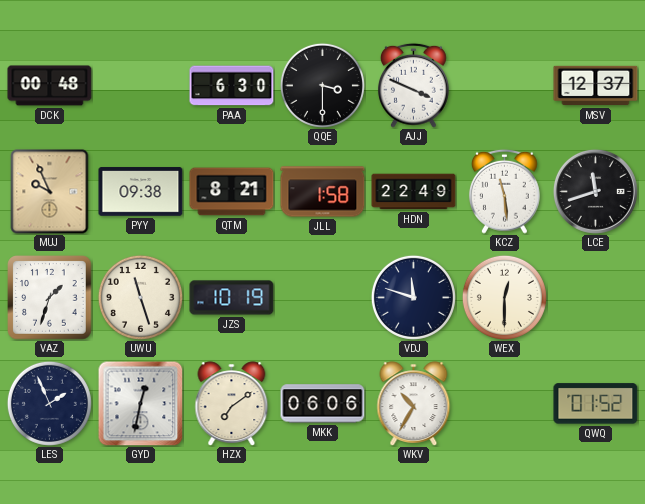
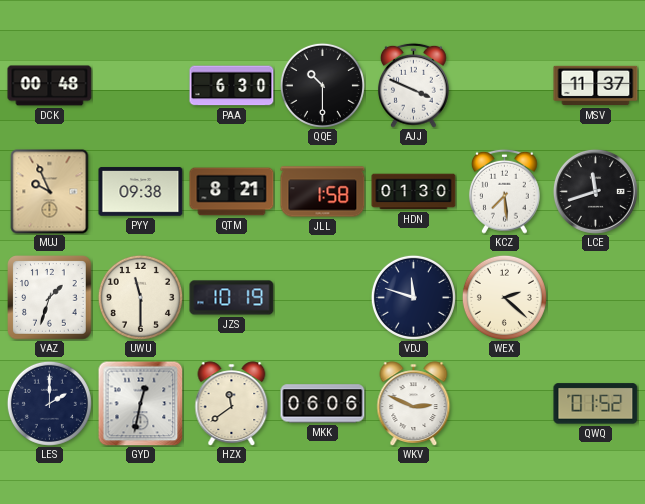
QQE: 3:30 -> 10:30 (322, 85)
MSV: 12:37 -> 11:37 (596, 86)
HDN: 22:49 -> 01:30 (414, 192)
KCZ: 11:29 -> 7:29 (504, 191)
UWU: 11:27 -> 11:30 (140, 297)
WEX: 12:30 -> 2:22 (504, 297)
LES: 1:56 -> 2:00 (49, 403)
HZX: 7:09 -> 11:39 (232, 404)
WKV: 10:35 -> 2:49 (414, 404)
